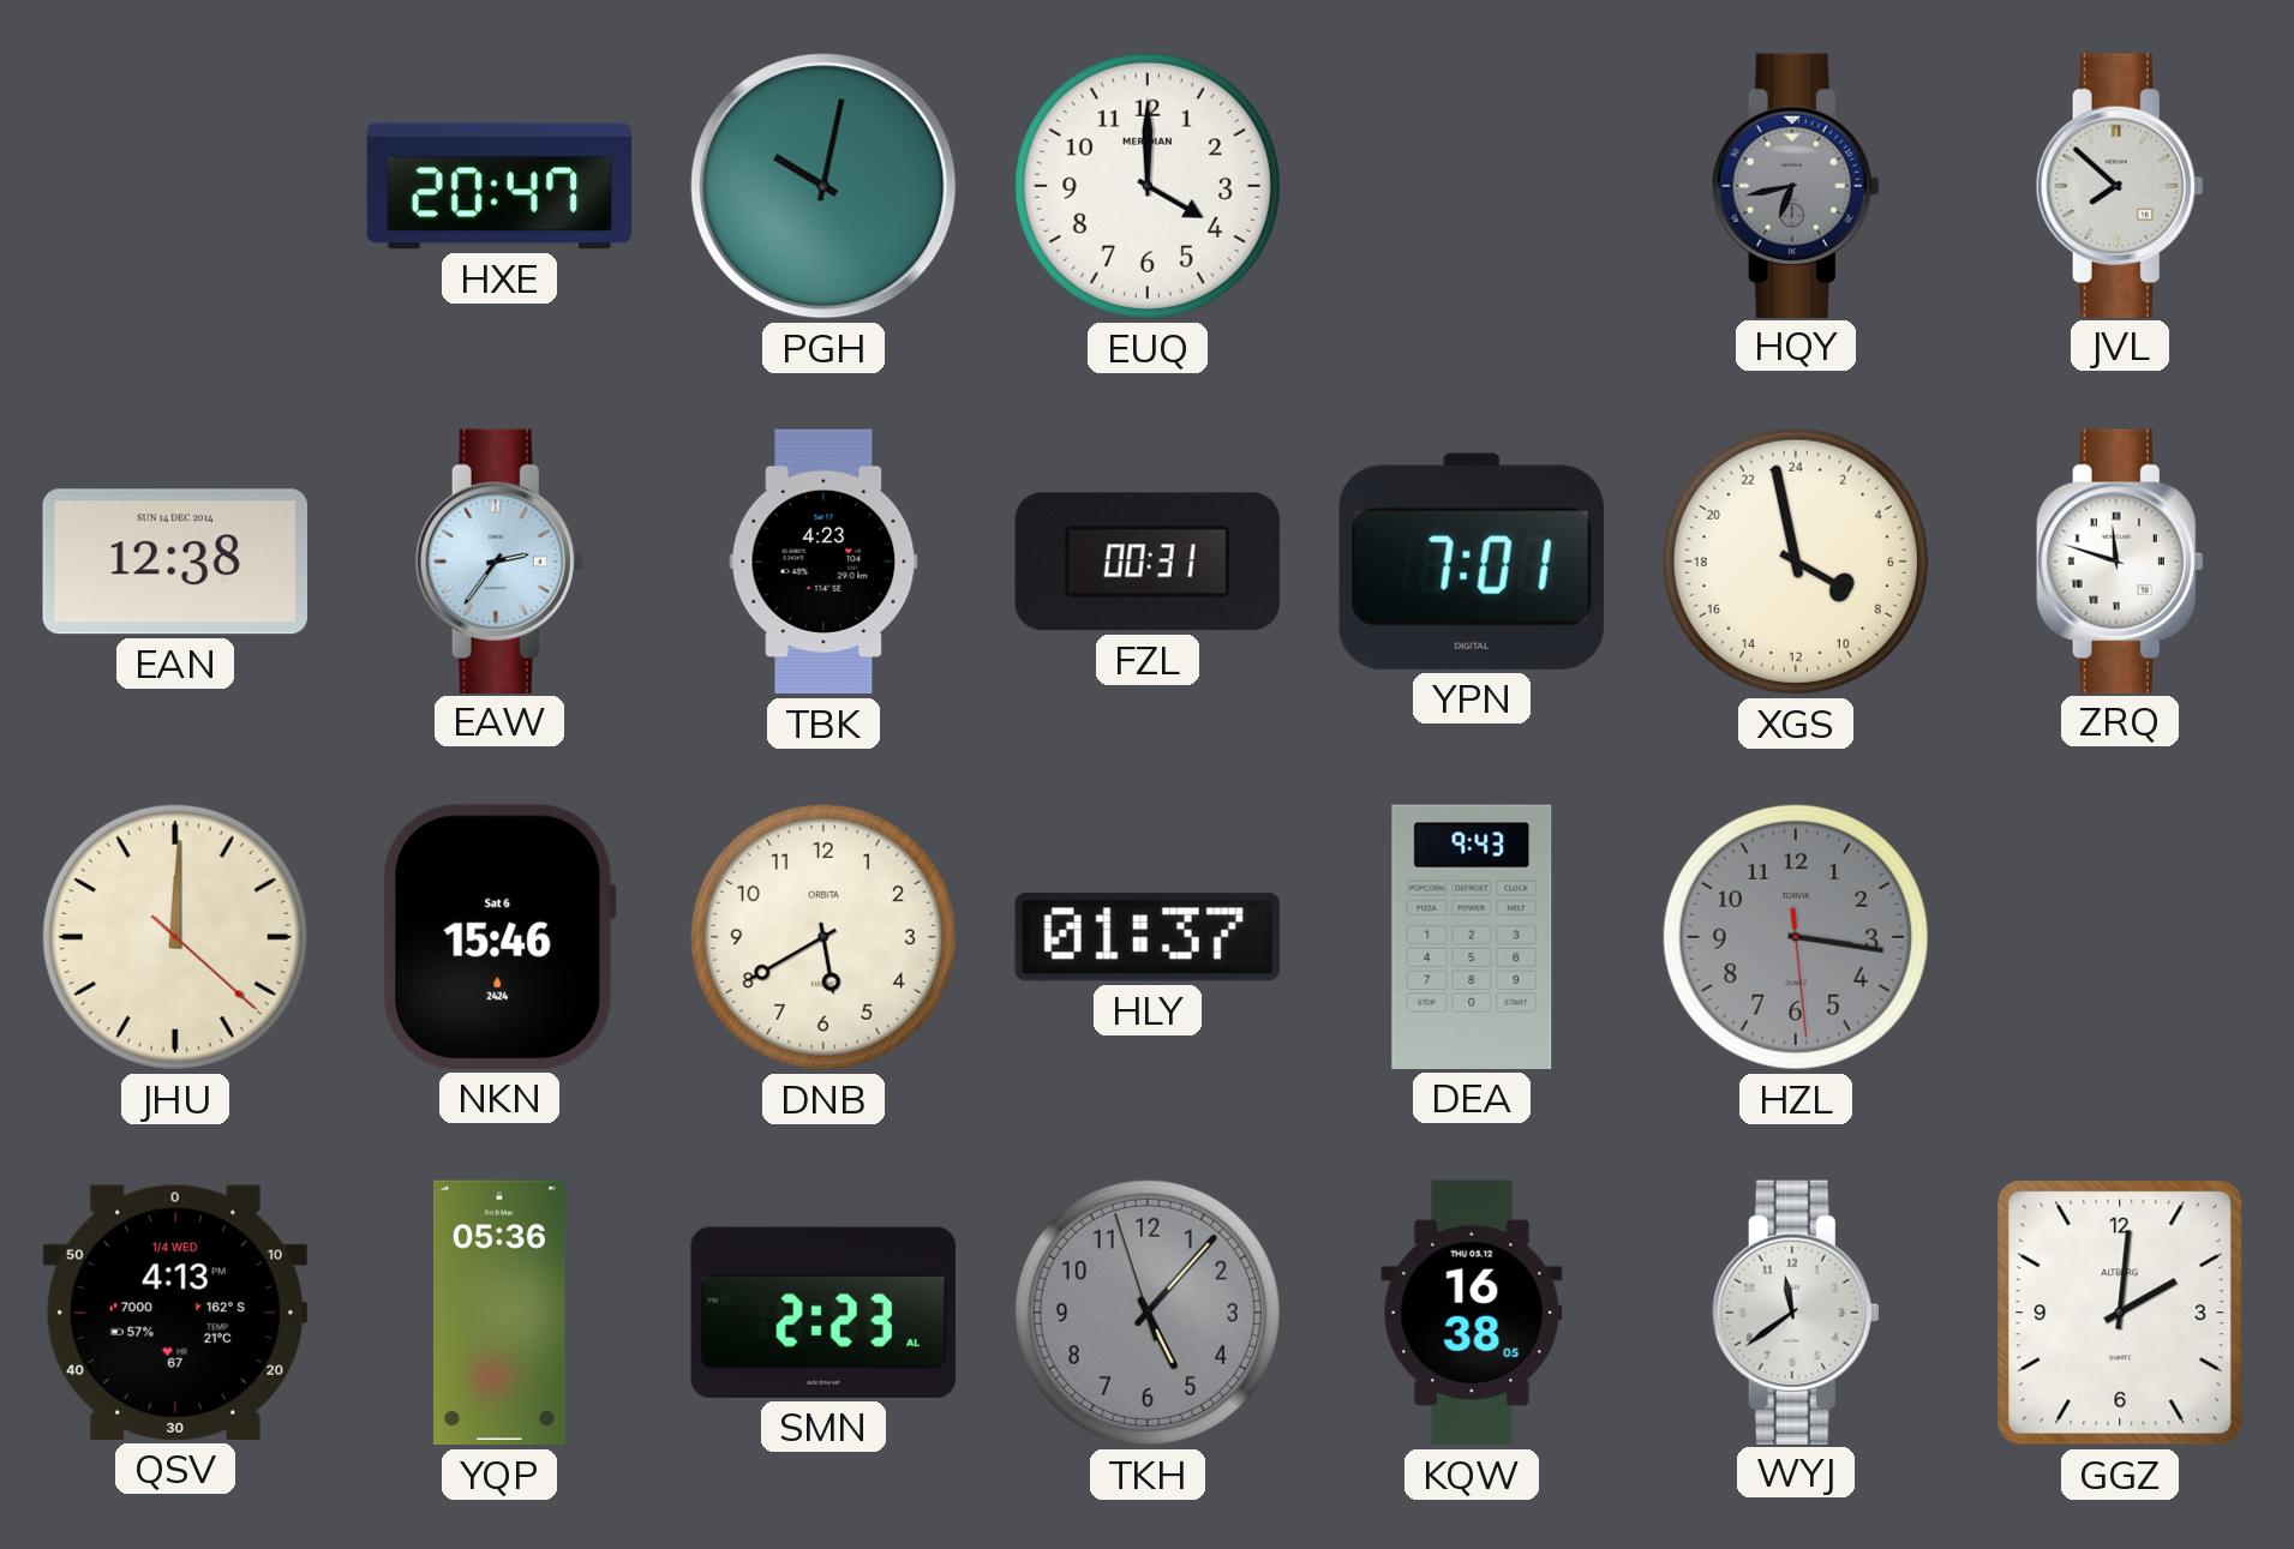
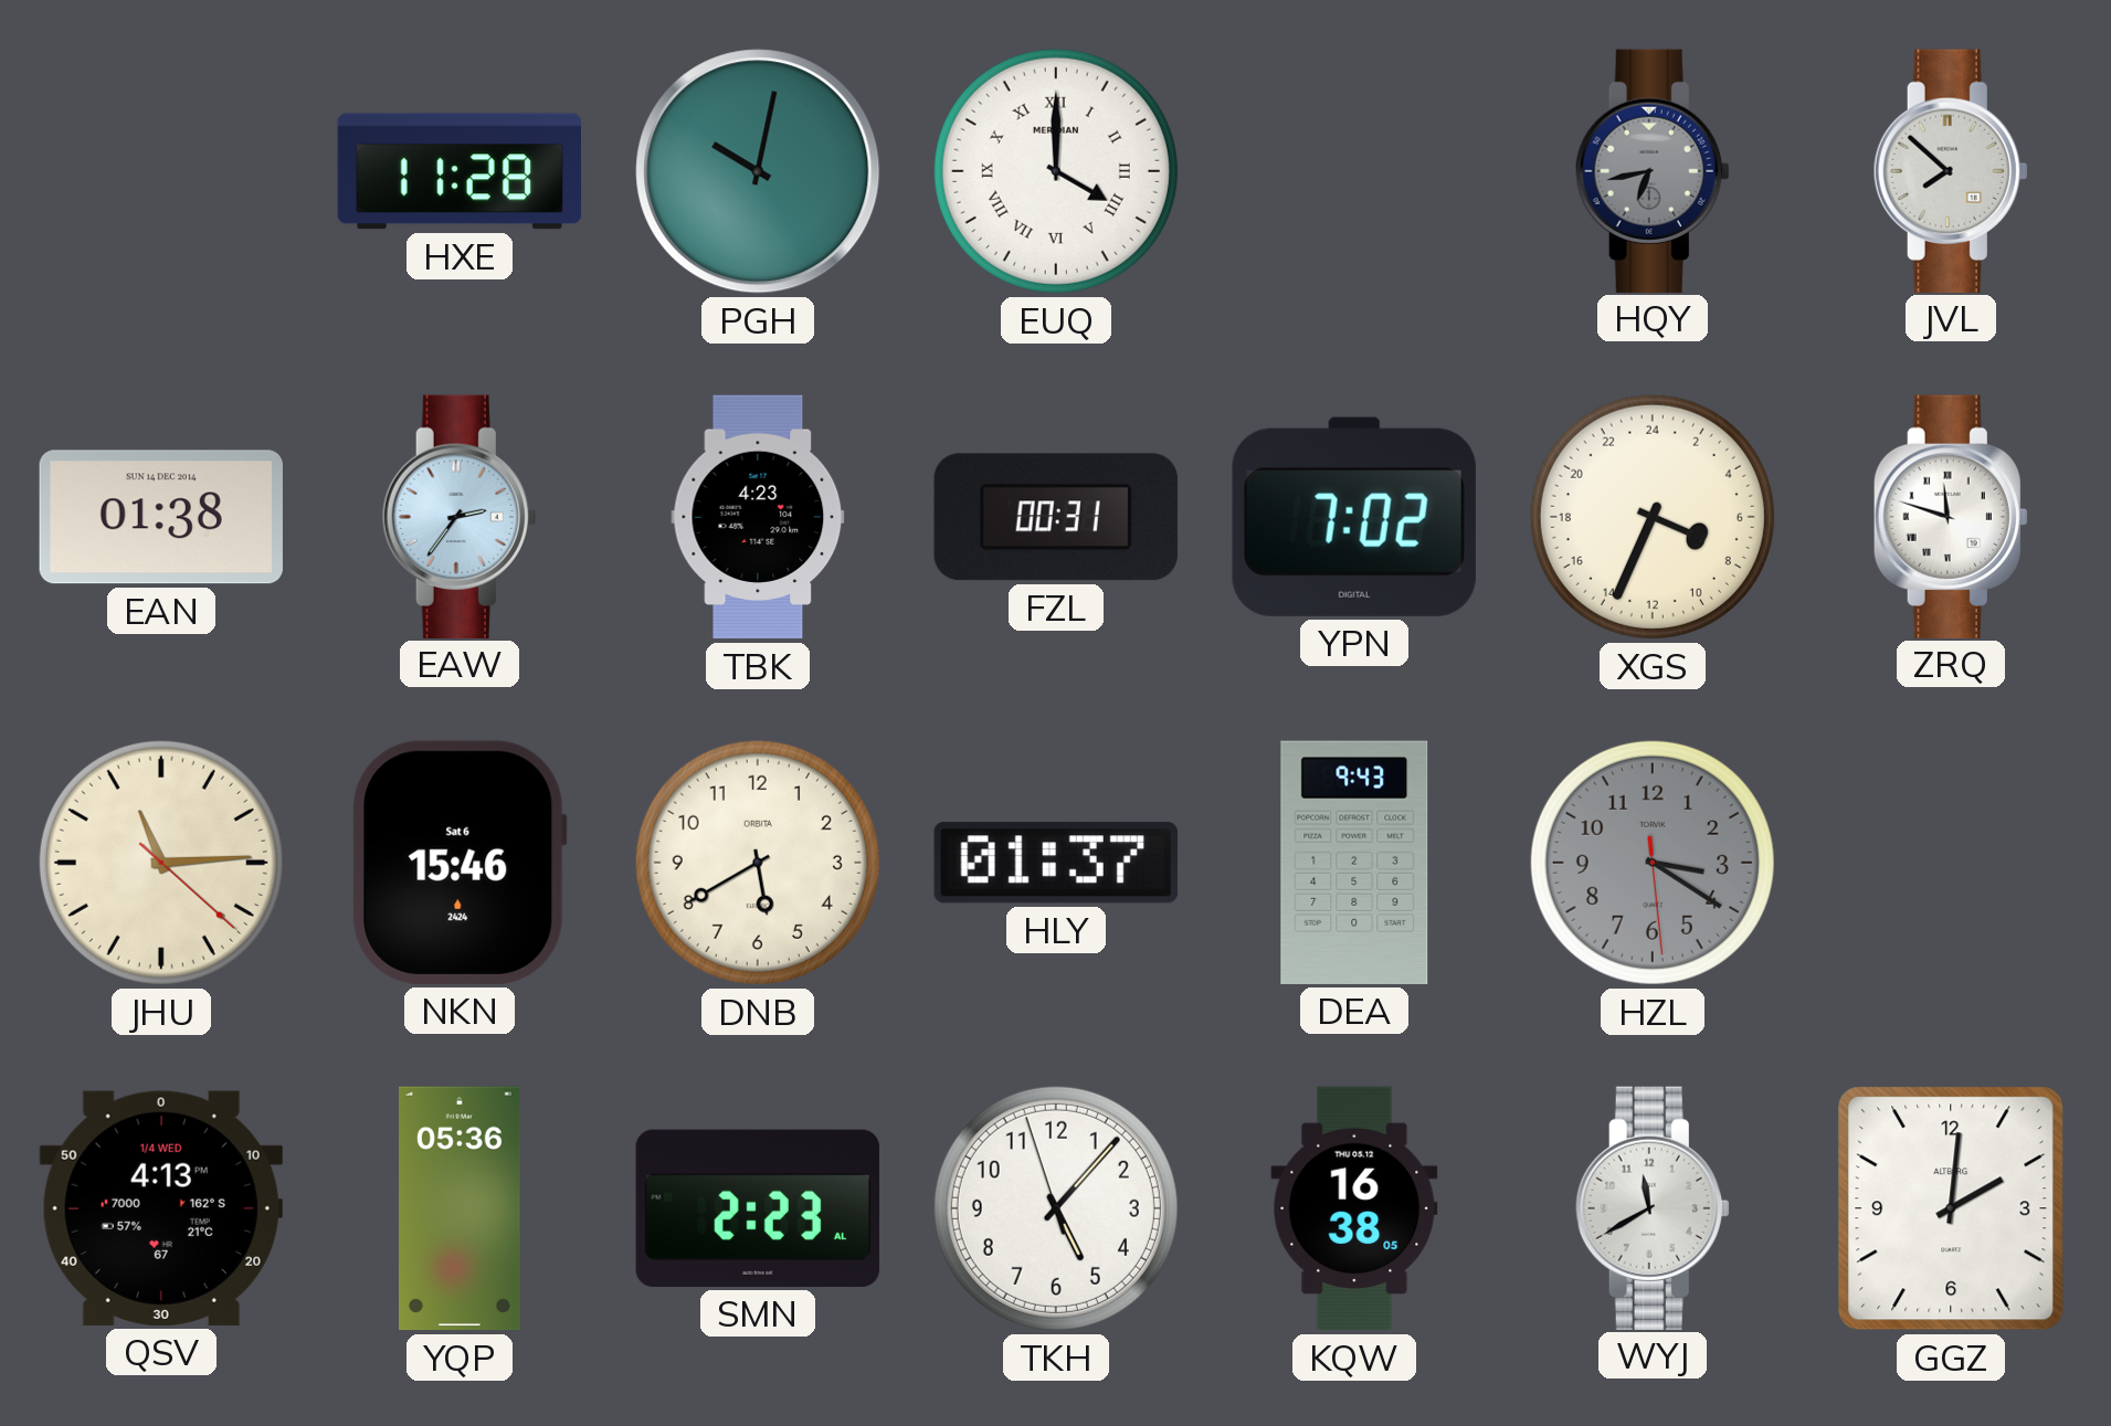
HXE: 20:47 -> 11:28 (458, 171)
EUQ numerals: Arabic -> Roman (1056, 171)
EAN: 12:38 -> 01:38 (161, 517)
YPN: 7:01 -> 7:02 (1354, 517)
XGS: 7:58 -> 7:34 (1653, 517)
JHU: 12:00 -> 11:14 (161, 863)
HZL: 3:16 -> 3:20 (1653, 863)
TKH dial: grey -> white (1056, 1208)
WYJ: 11:39 -> 11:40 (1653, 1207)
